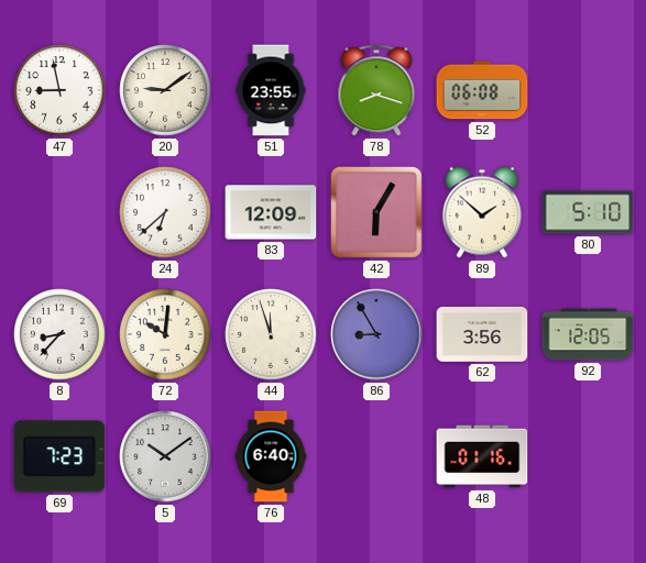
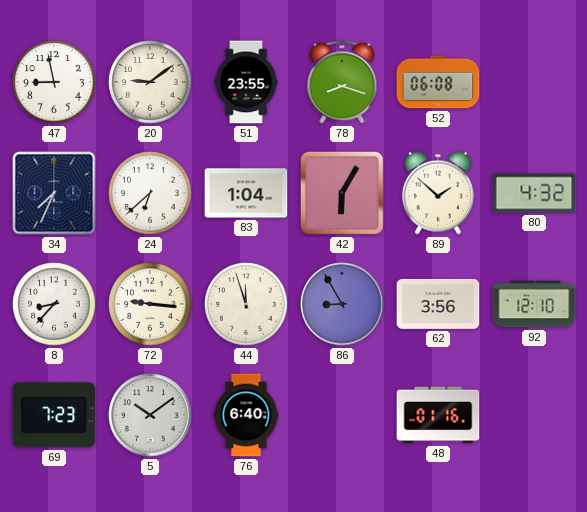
34: none -> 7:34 (54, 193)
83: 12:09 -> 1:04 (246, 193)
80: 5:10 -> 4:32 (534, 193)
72: 10:01 -> 9:16 (150, 304)
92: 12:05 -> 12:10 (534, 304)
